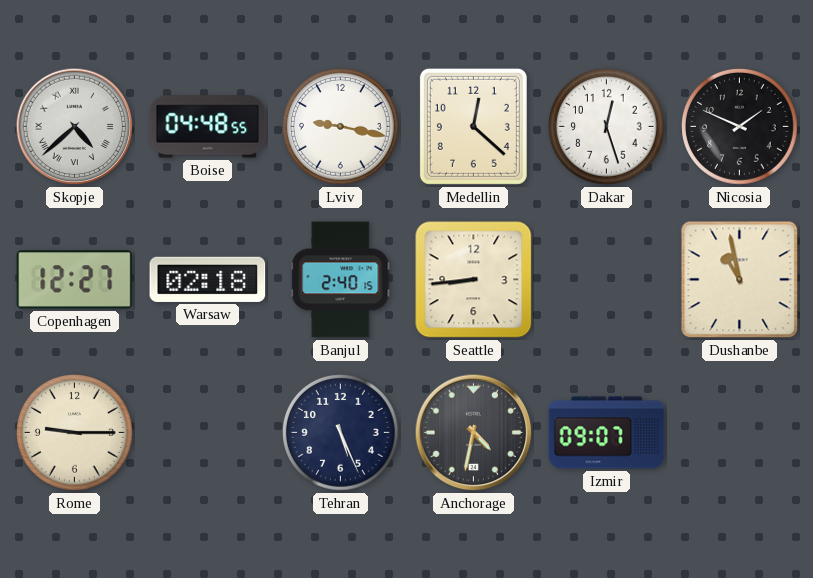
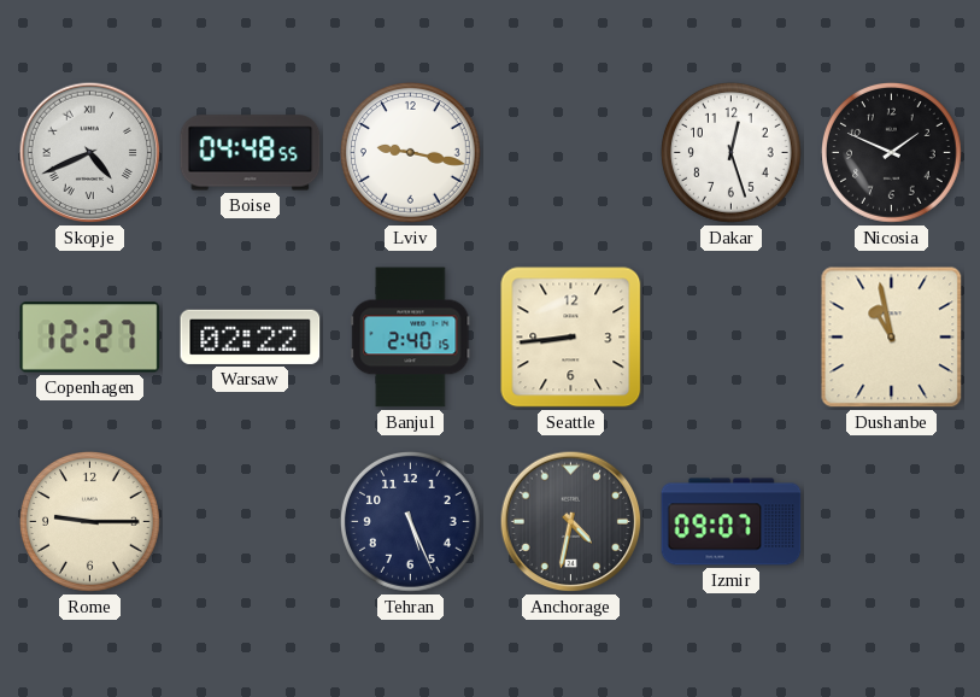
Skopje: 4:38 -> 4:41 (90, 153)
Medellin: 12:22 -> none (473, 126)
Warsaw: 02:18 -> 02:22 (251, 336)
